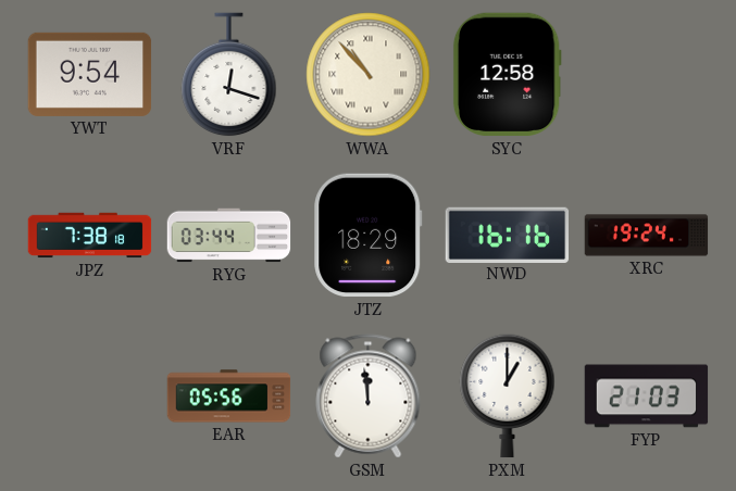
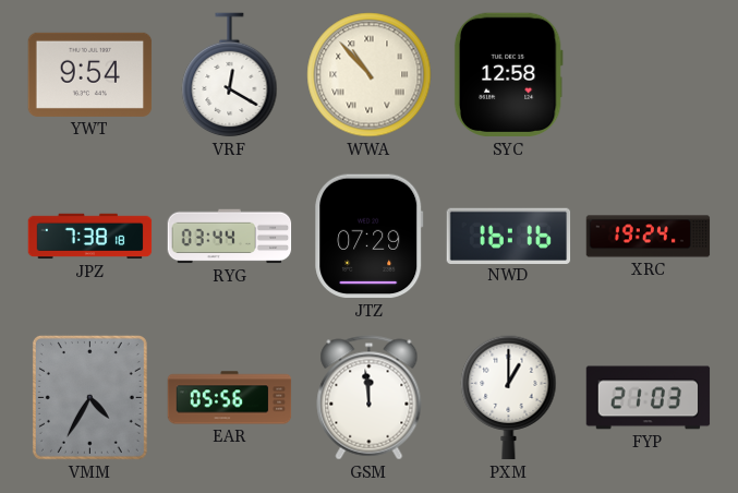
VRF: 12:18 -> 12:20 (230, 75)
JTZ: 18:29 -> 07:29 (370, 237)
VMM: none -> 4:35 (89, 397)
